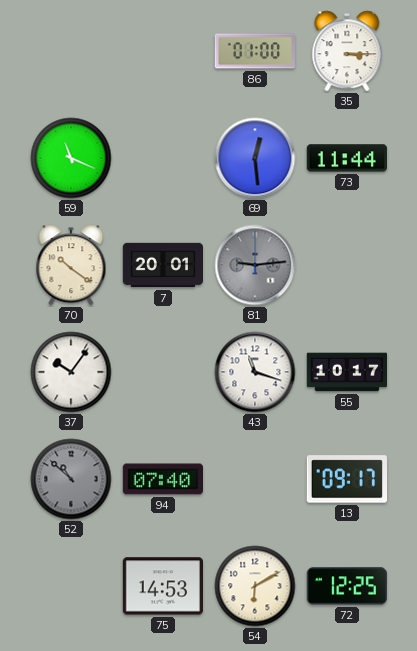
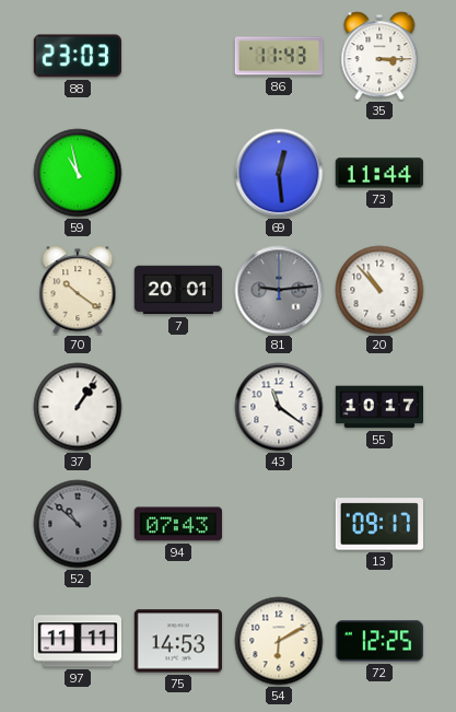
88: none -> 23:03 (77, 56)
86: 01:00 -> 11:43 (278, 56)
59: 11:19 -> 10:58 (78, 173)
20: none -> 10:53 (379, 290)
37: 10:06 -> 1:06 (78, 407)
43: 11:18 -> 11:21 (279, 407)
94: 07:40 -> 07:43 (177, 524)
97: none -> 11:11 (77, 641)
